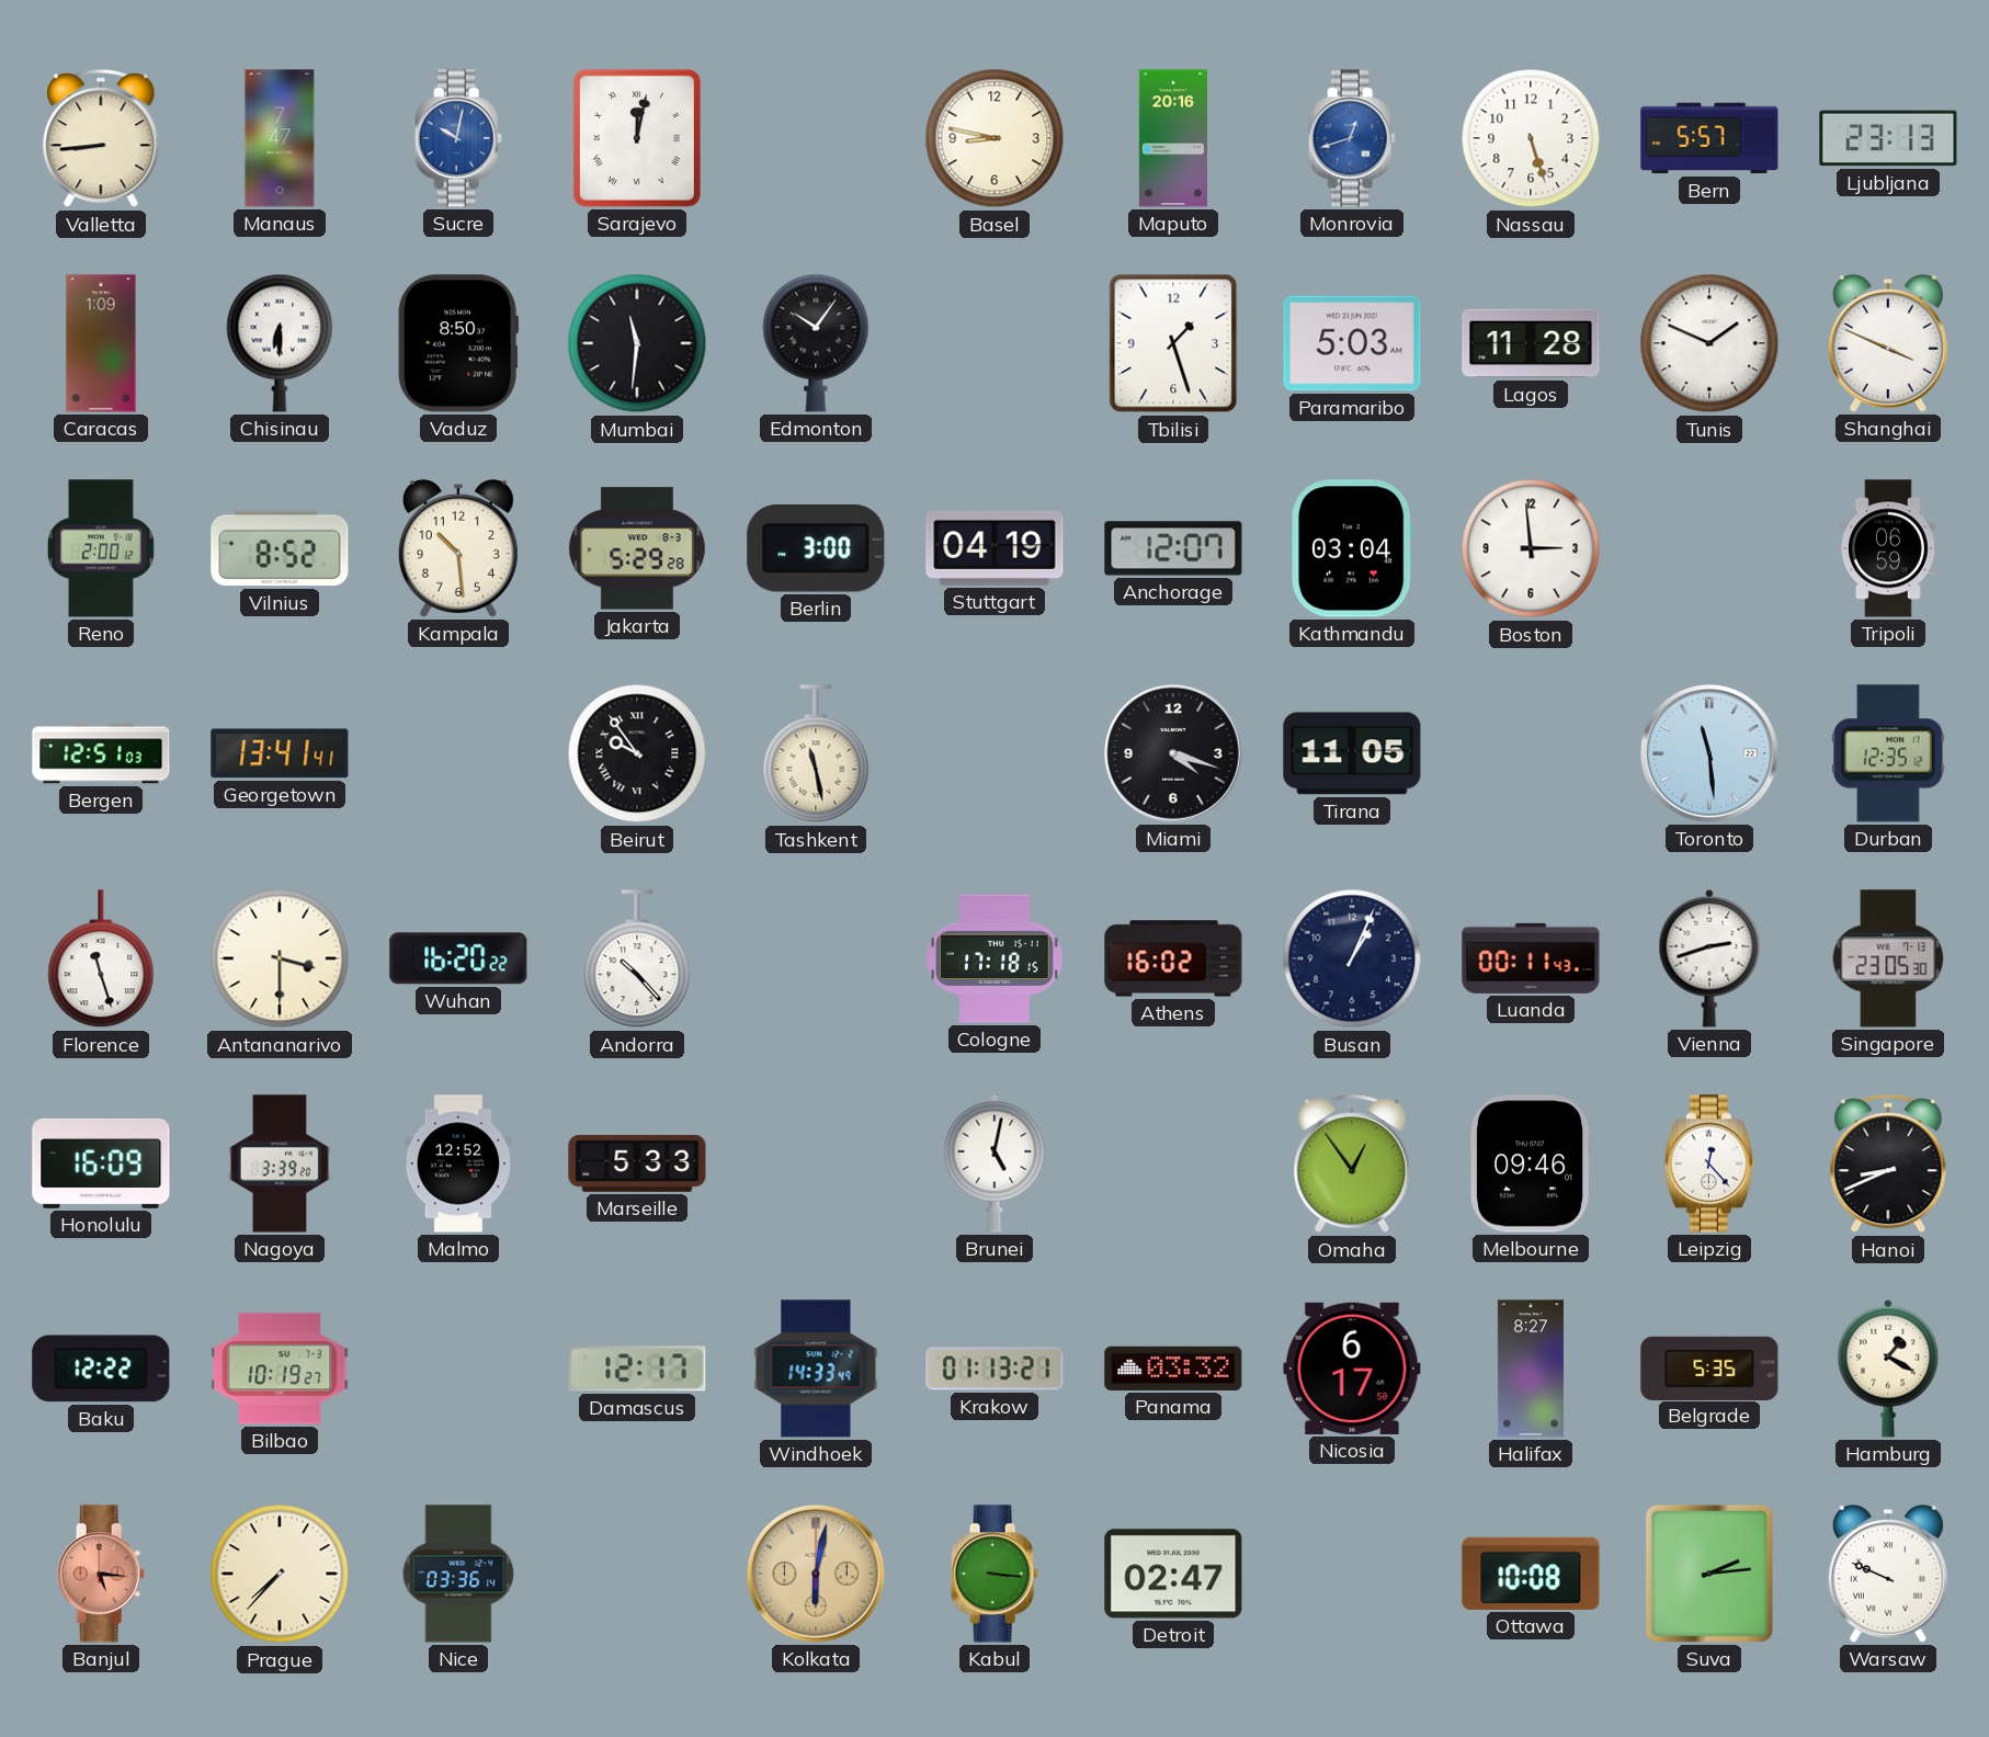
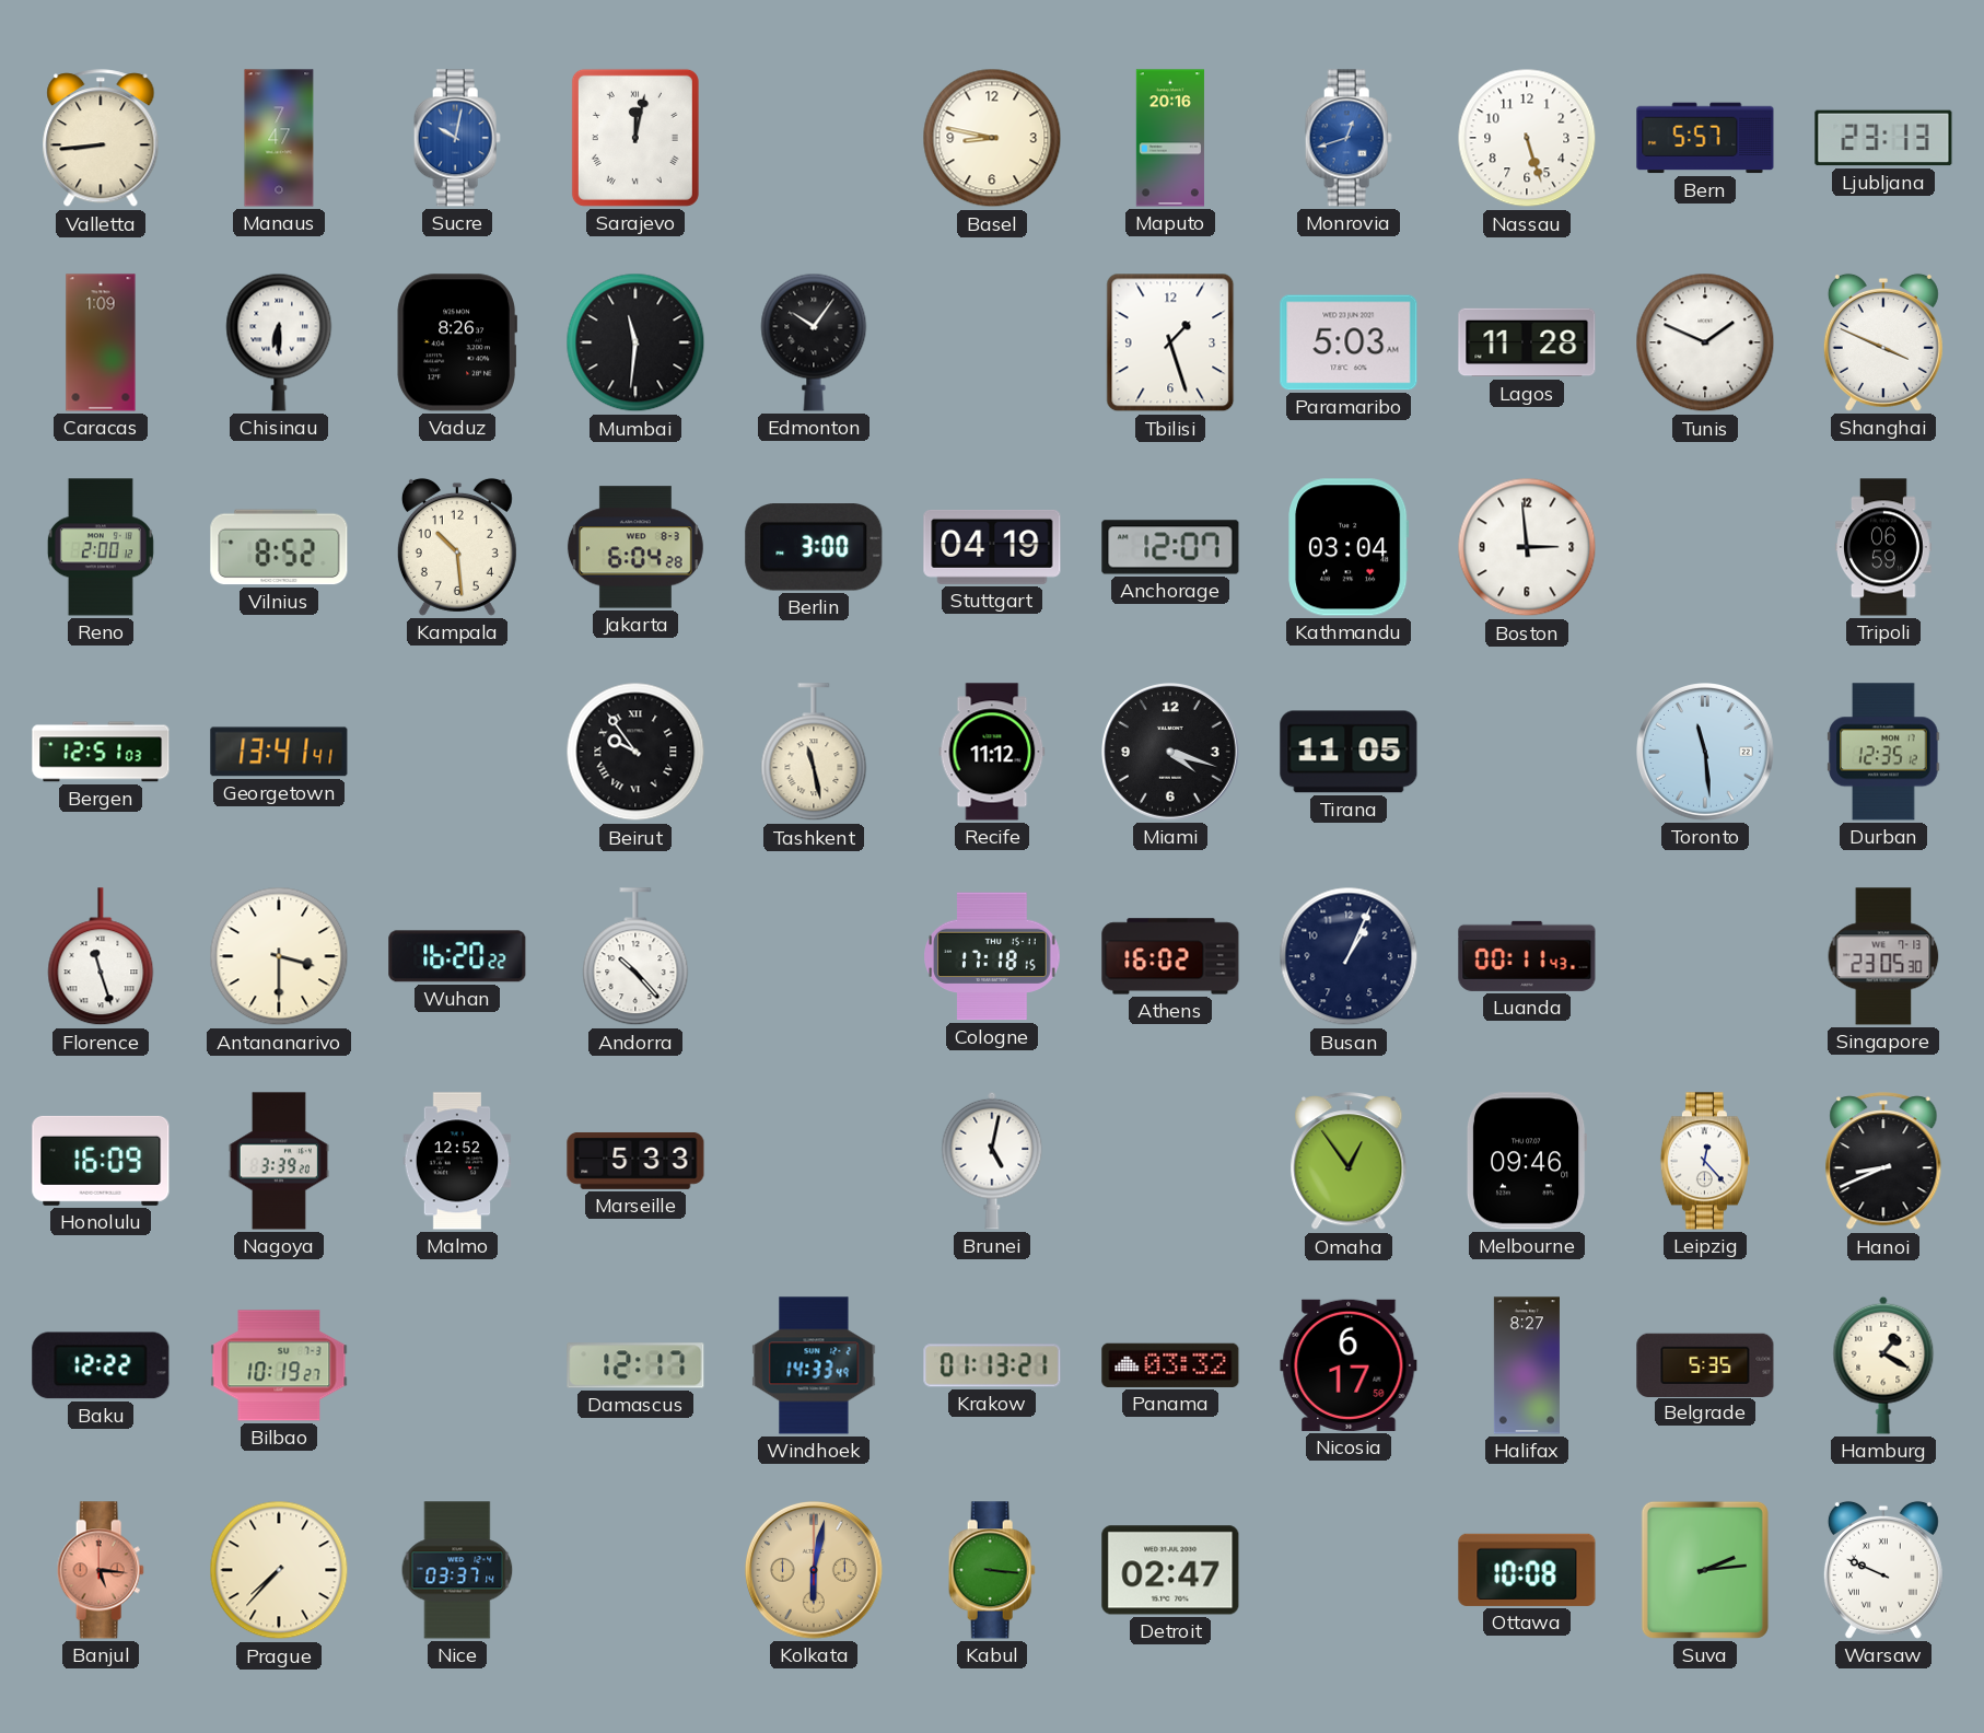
Vaduz: 8:50 -> 8:26 (457, 342)
Jakarta: 5:29 -> 6:04 (635, 547)
Recife: none -> 11:12 (992, 752)
Vienna: 2:42 -> none (1709, 958)
Nice: 03:36 -> 03:37 (457, 1570)
